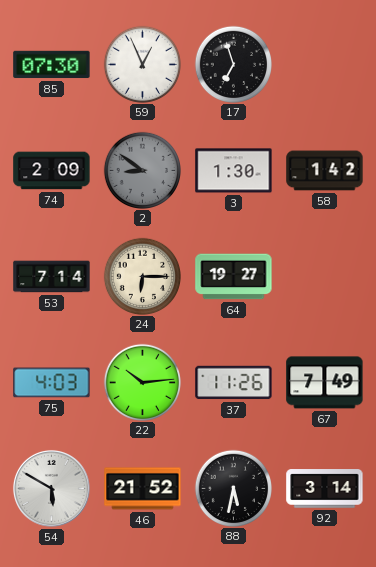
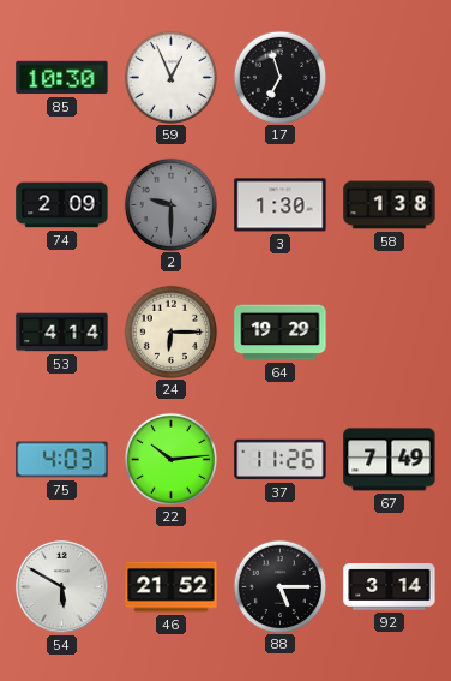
85: 07:30 -> 10:30 (62, 78)
2: 8:51 -> 9:30 (170, 204)
58: 1:42 -> 1:38 (390, 205)
53: 7:14 -> 4:14 (62, 333)
64: 19:27 -> 19:29 (281, 333)
88: 5:32 -> 5:15 (279, 586)
